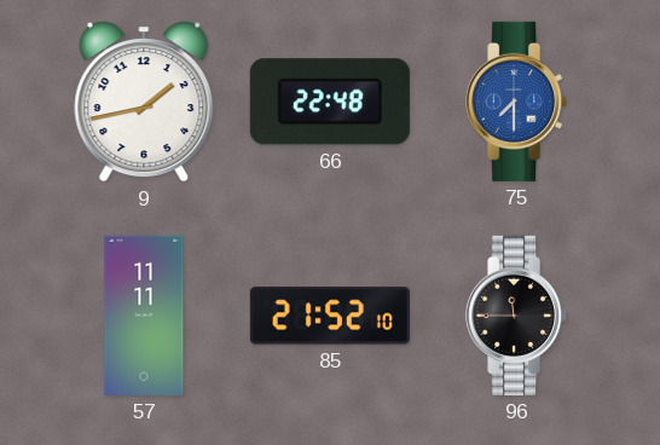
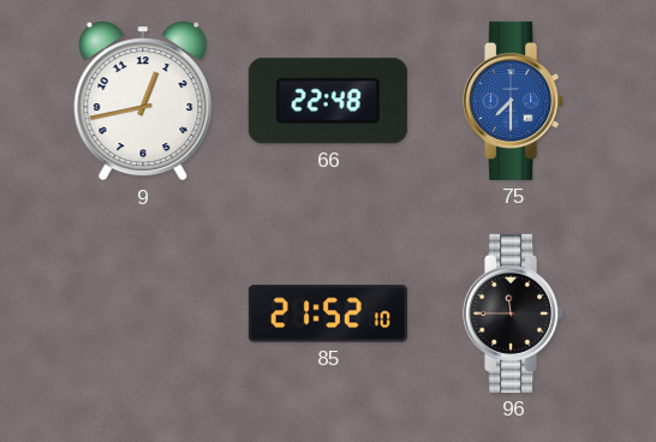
9: 1:43 -> 12:43 (143, 101)
57: 11:11 -> none (144, 316)
